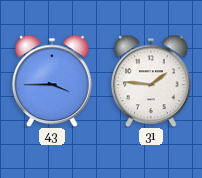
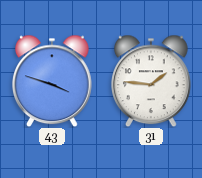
43: 3:45 -> 3:48 (53, 81)
